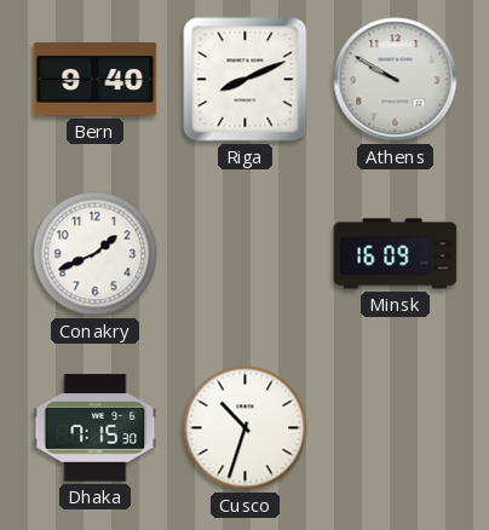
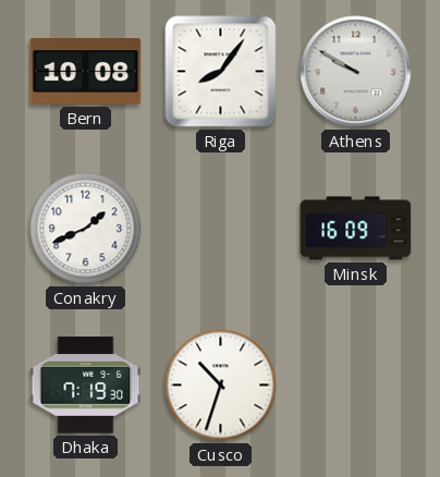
Bern: 9:40 -> 10:08 (86, 72)
Riga: 8:11 -> 8:06 (221, 72)
Dhaka: 7:15 -> 7:19 (86, 386)
